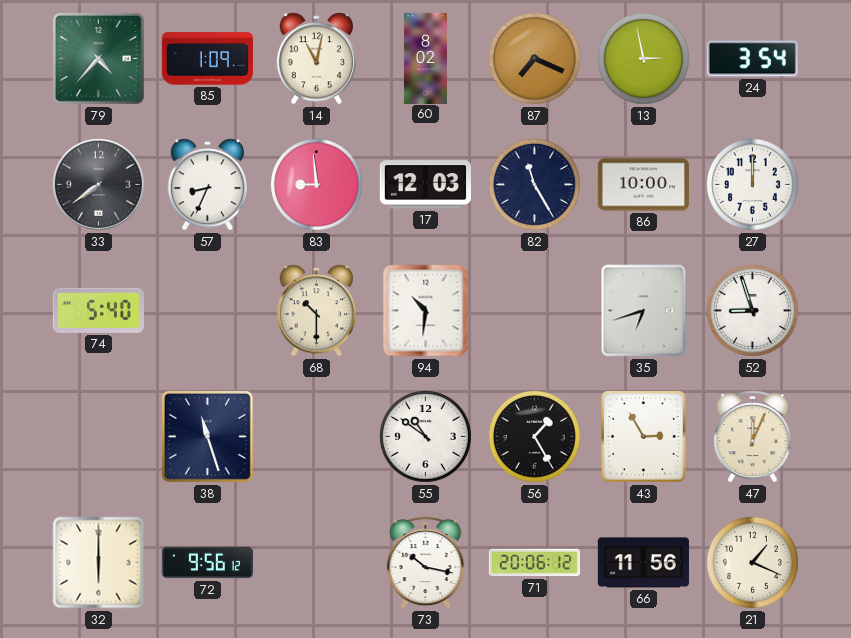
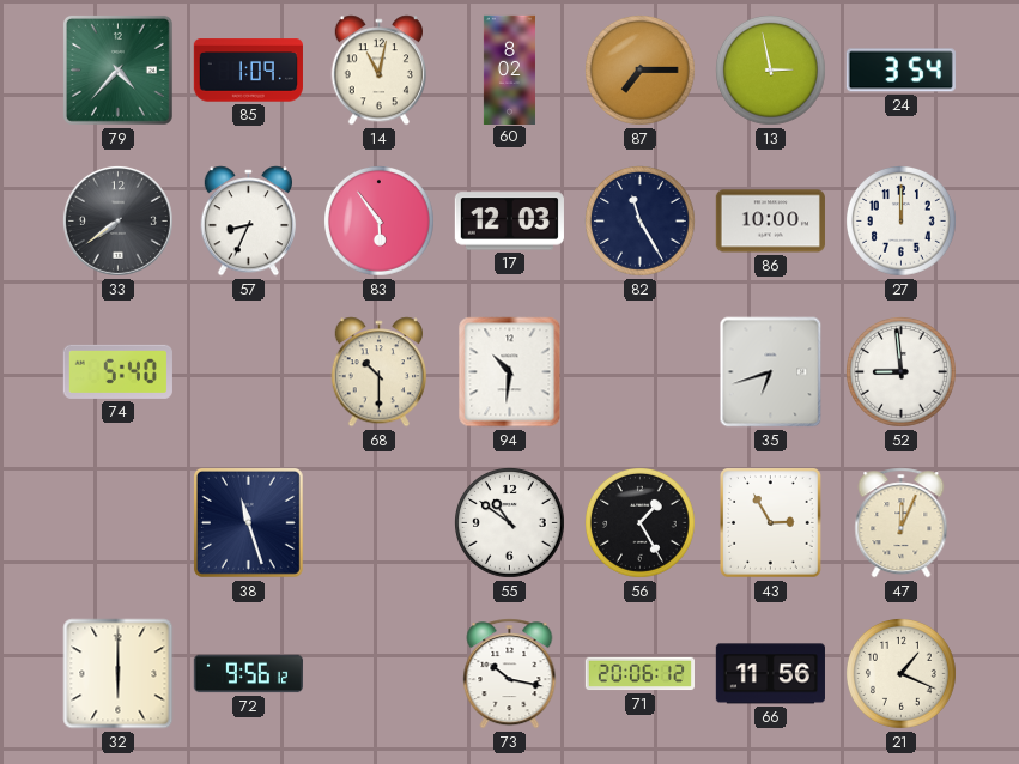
87: 7:19 -> 7:15 (641, 71)
83: 8:59 -> 5:54 (380, 222)
52: 8:57 -> 8:59 (902, 372)
